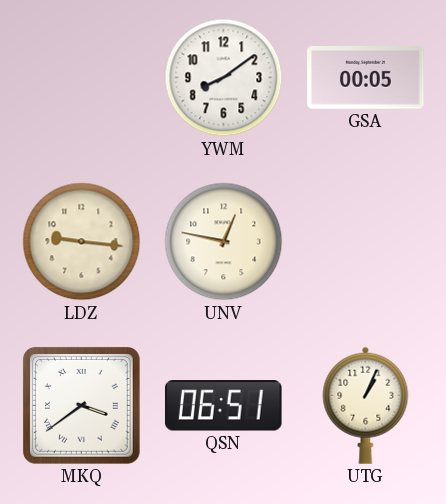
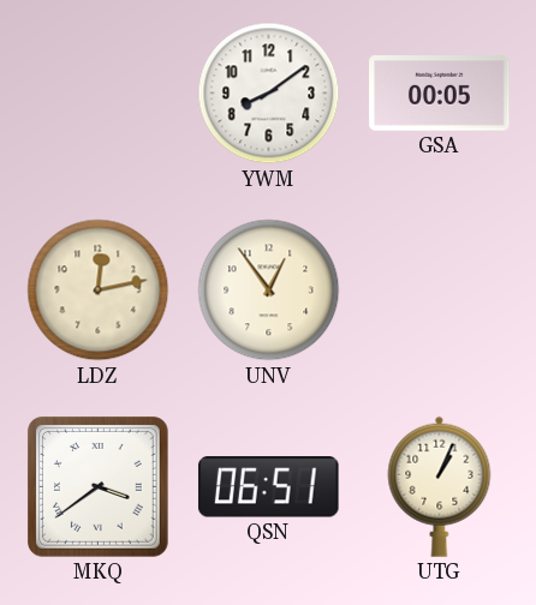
LDZ: 9:16 -> 12:13 (99, 290)
UNV: 12:47 -> 12:54 (269, 290)
